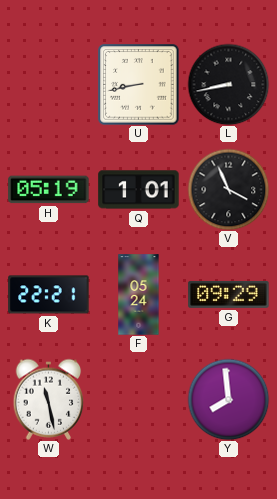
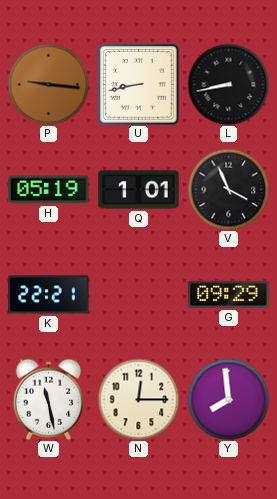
P: none -> 9:16 (48, 84)
F: 05:24 -> none (139, 295)
N: none -> 12:15 (138, 399)
